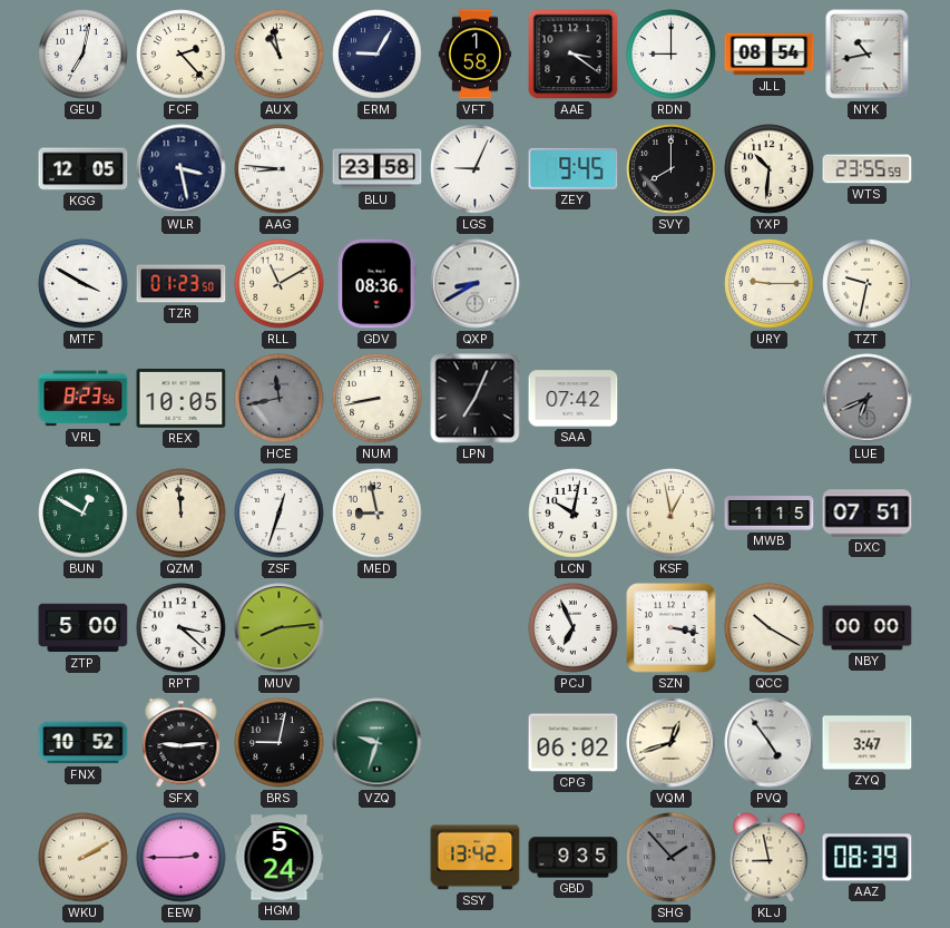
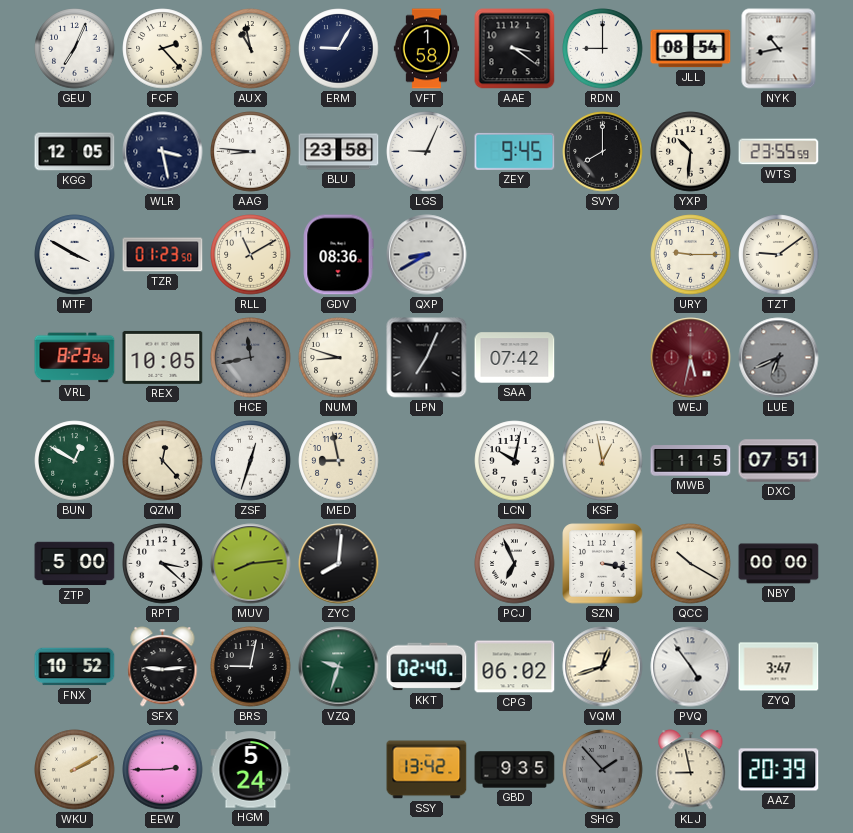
GEU: 7:02 -> 7:04 (75, 49)
TZT: 9:32 -> 9:09 (779, 255)
NUM: 8:43 -> 8:48 (339, 358)
WEJ: none -> 5:32 (691, 358)
QZM: 11:59 -> 12:23 (163, 461)
ZYC: none -> 8:01 (339, 564)
KKT: none -> 02:40 (427, 667)
AAZ: 08:39 -> 20:39 (779, 770)
